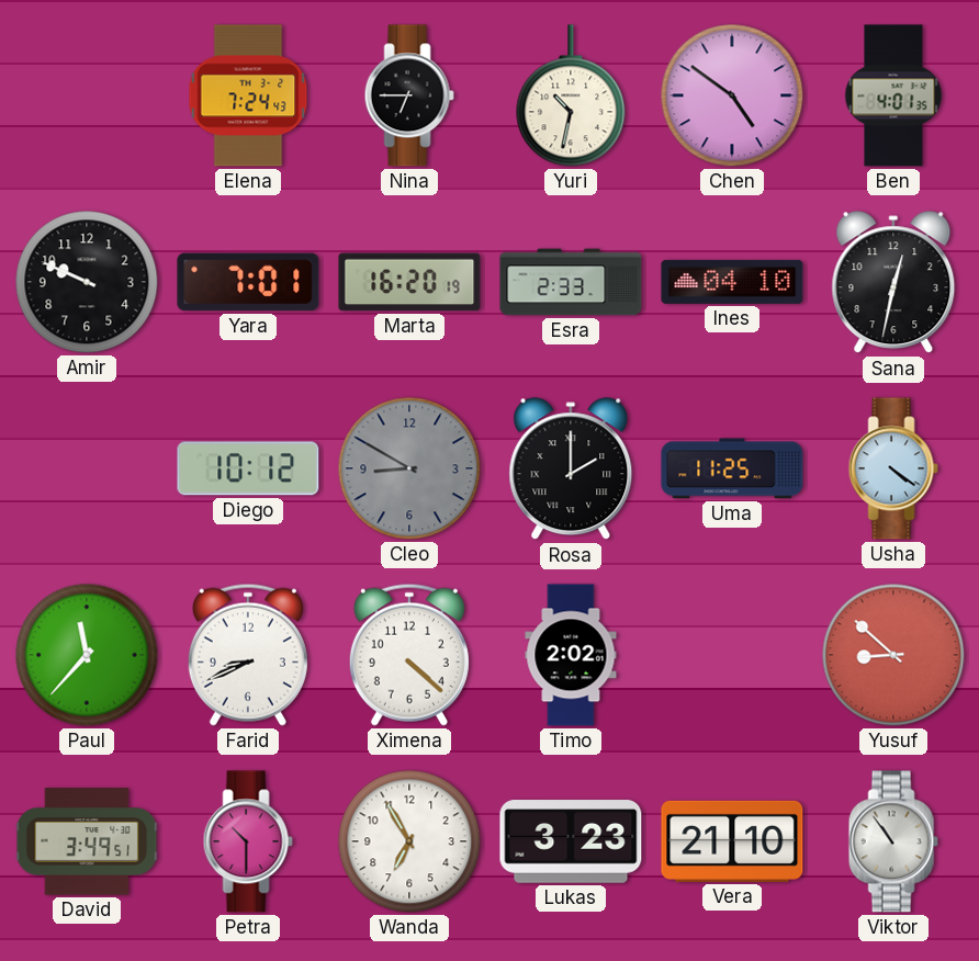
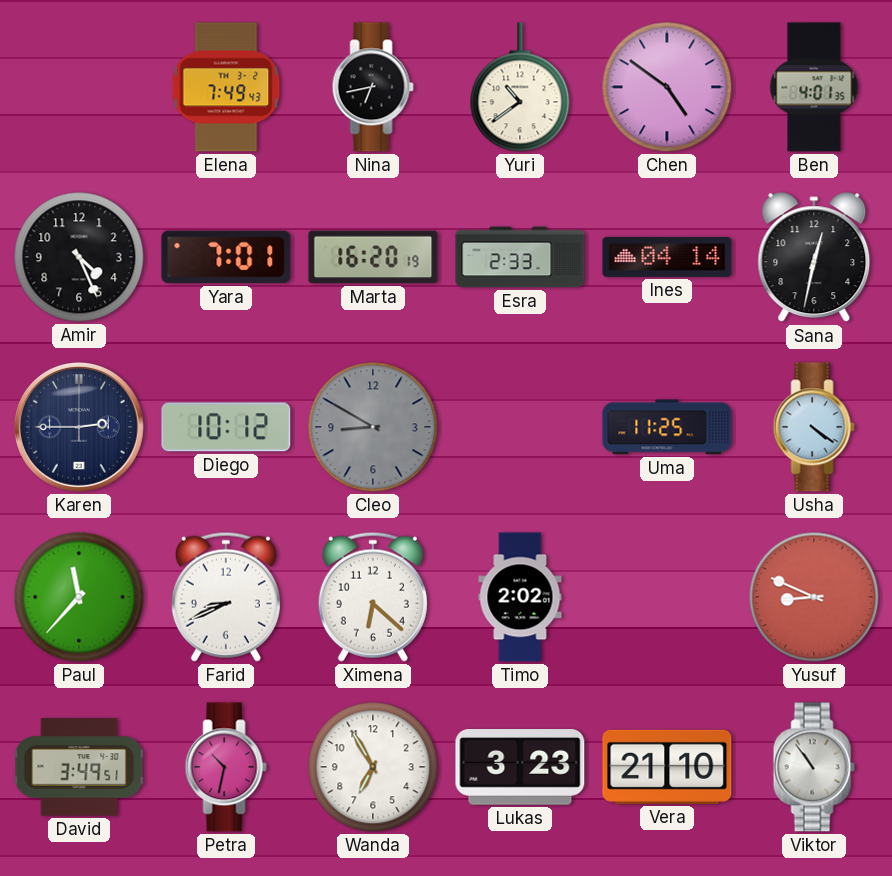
Elena: 7:24 -> 7:49 (226, 87)
Nina: 6:45 -> 6:43 (373, 87)
Yuri: 10:32 -> 10:39 (520, 87)
Amir: 9:49 -> 4:26 (79, 257)
Ines: 04:10 -> 04:14 (667, 257)
Karen: none -> 2:45 (79, 427)
Rosa: 2:00 -> none (571, 470)
Ximena: 4:22 -> 6:22 (373, 597)
Yusuf: 8:52 -> 8:49 (814, 597)
Petra: 10:30 -> 10:32 (226, 767)
